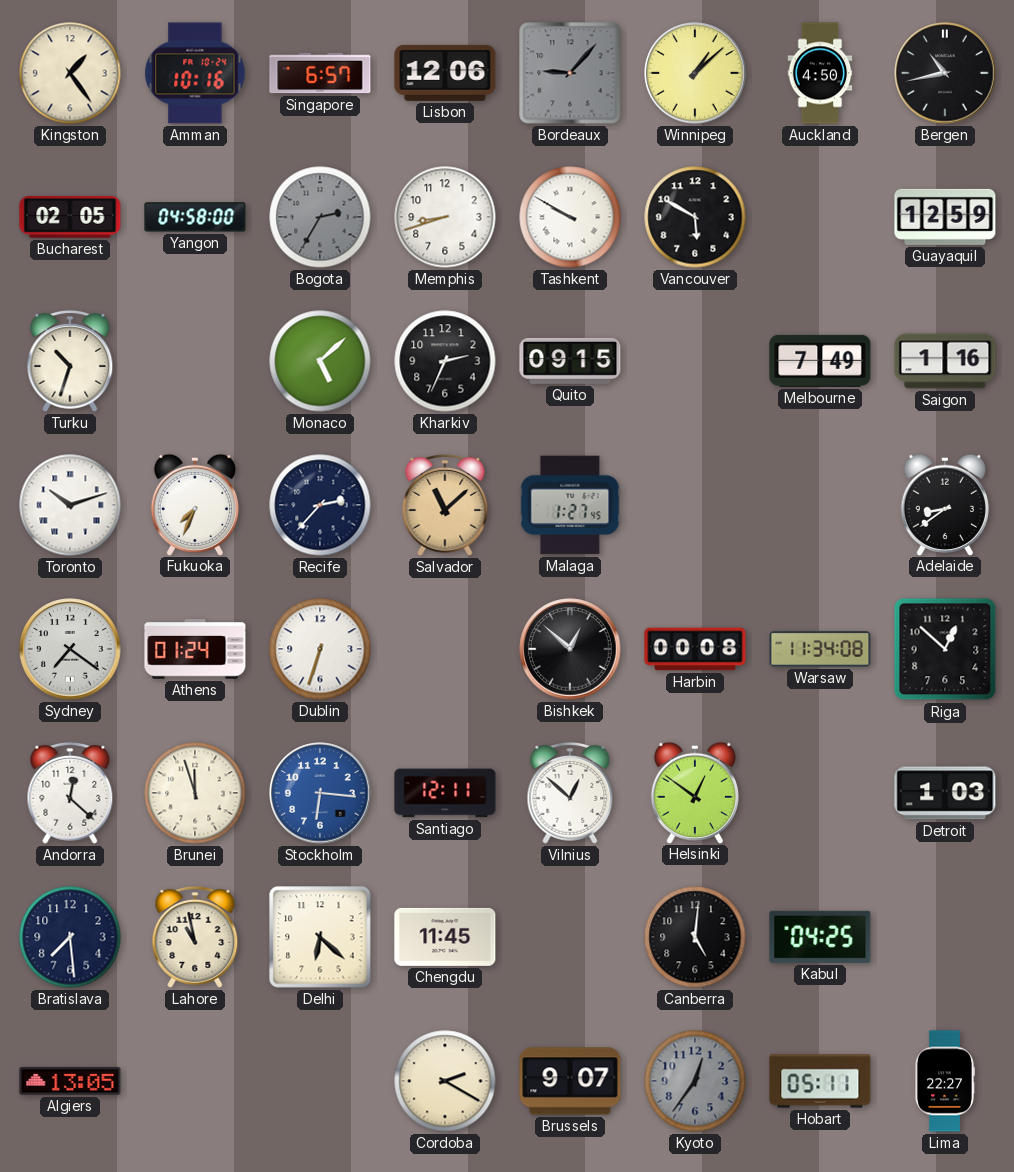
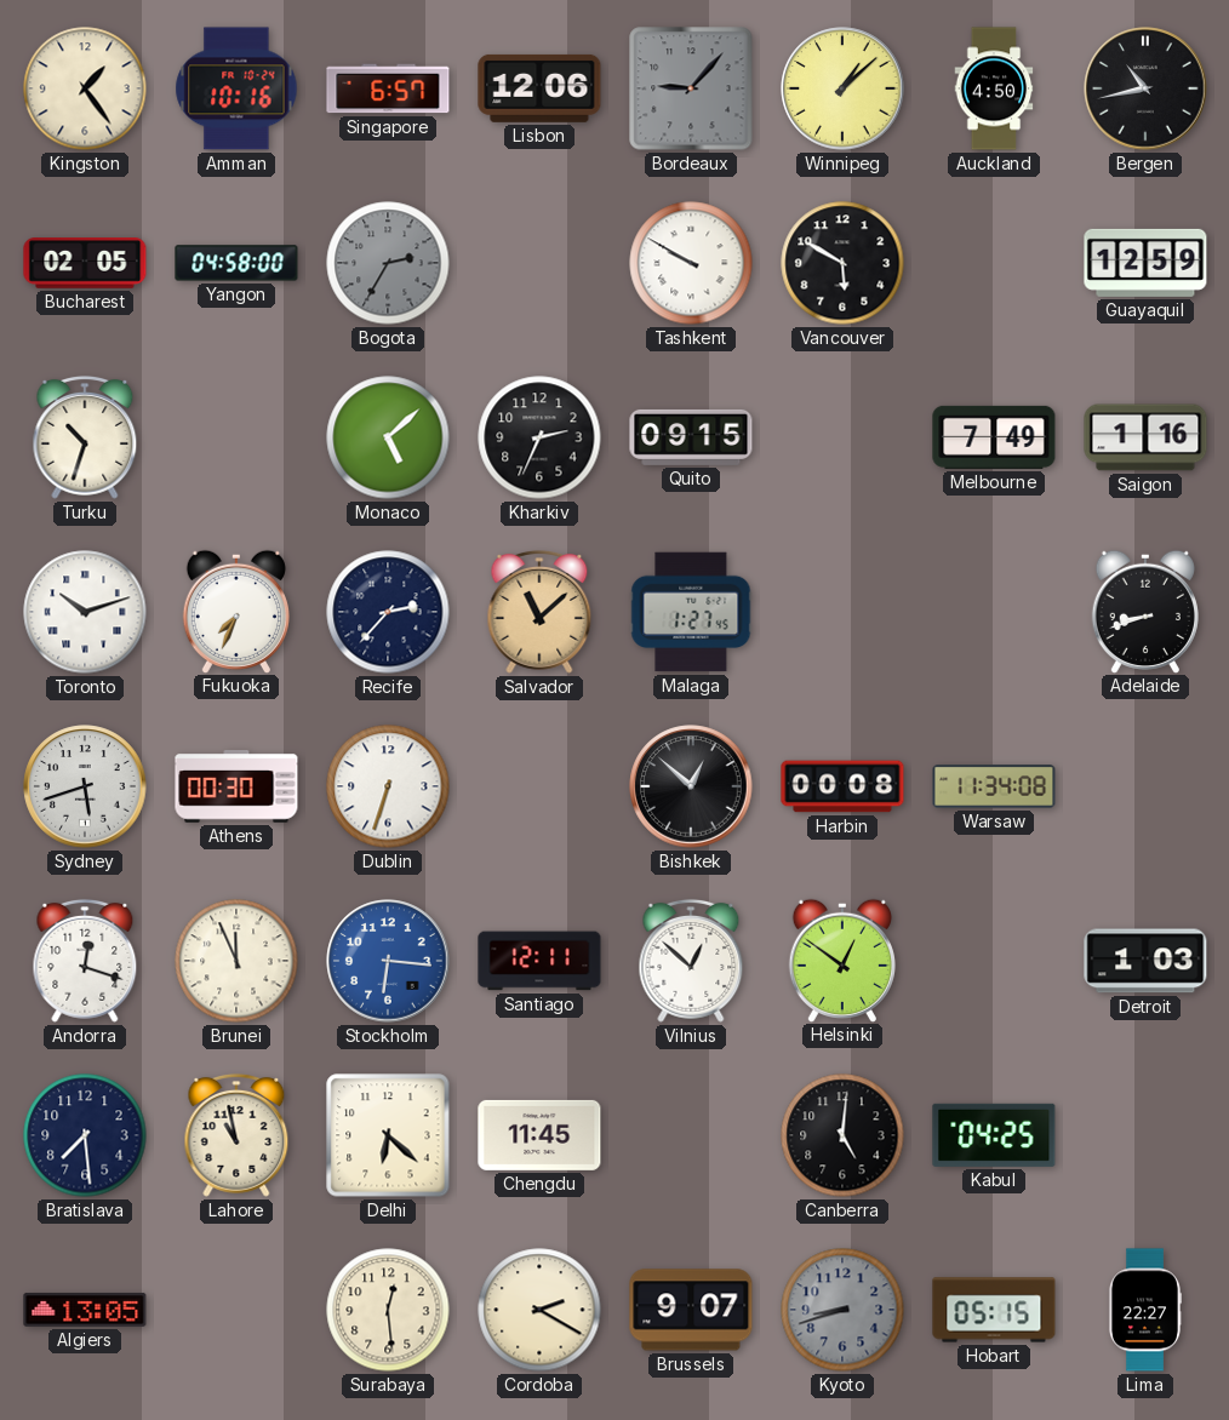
Memphis: 8:42 -> none (445, 217)
Adelaide: 8:39 -> 8:42 (1145, 611)
Sydney: 7:21 -> 5:42 (85, 786)
Athens: 01:24 -> 00:30 (236, 786)
Riga: 12:52 -> none (945, 649)
Andorra: 12:22 -> 12:18 (85, 961)
Brunei: 11:57 -> 11:56 (236, 961)
Surabaya: none -> 12:29 (388, 1310)
Kyoto: 12:36 -> 8:42 (842, 1310)
Hobart: 05:11 -> 05:15 (994, 1310)
